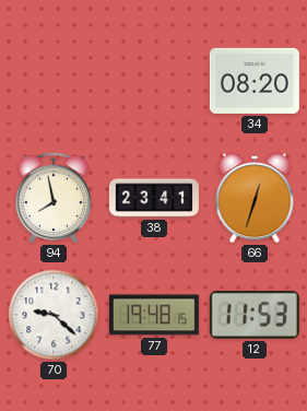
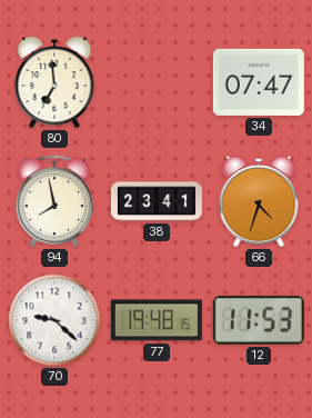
80: none -> 6:59 (54, 82)
34: 08:20 -> 07:47 (259, 82)
66: 12:33 -> 4:33 (259, 201)
